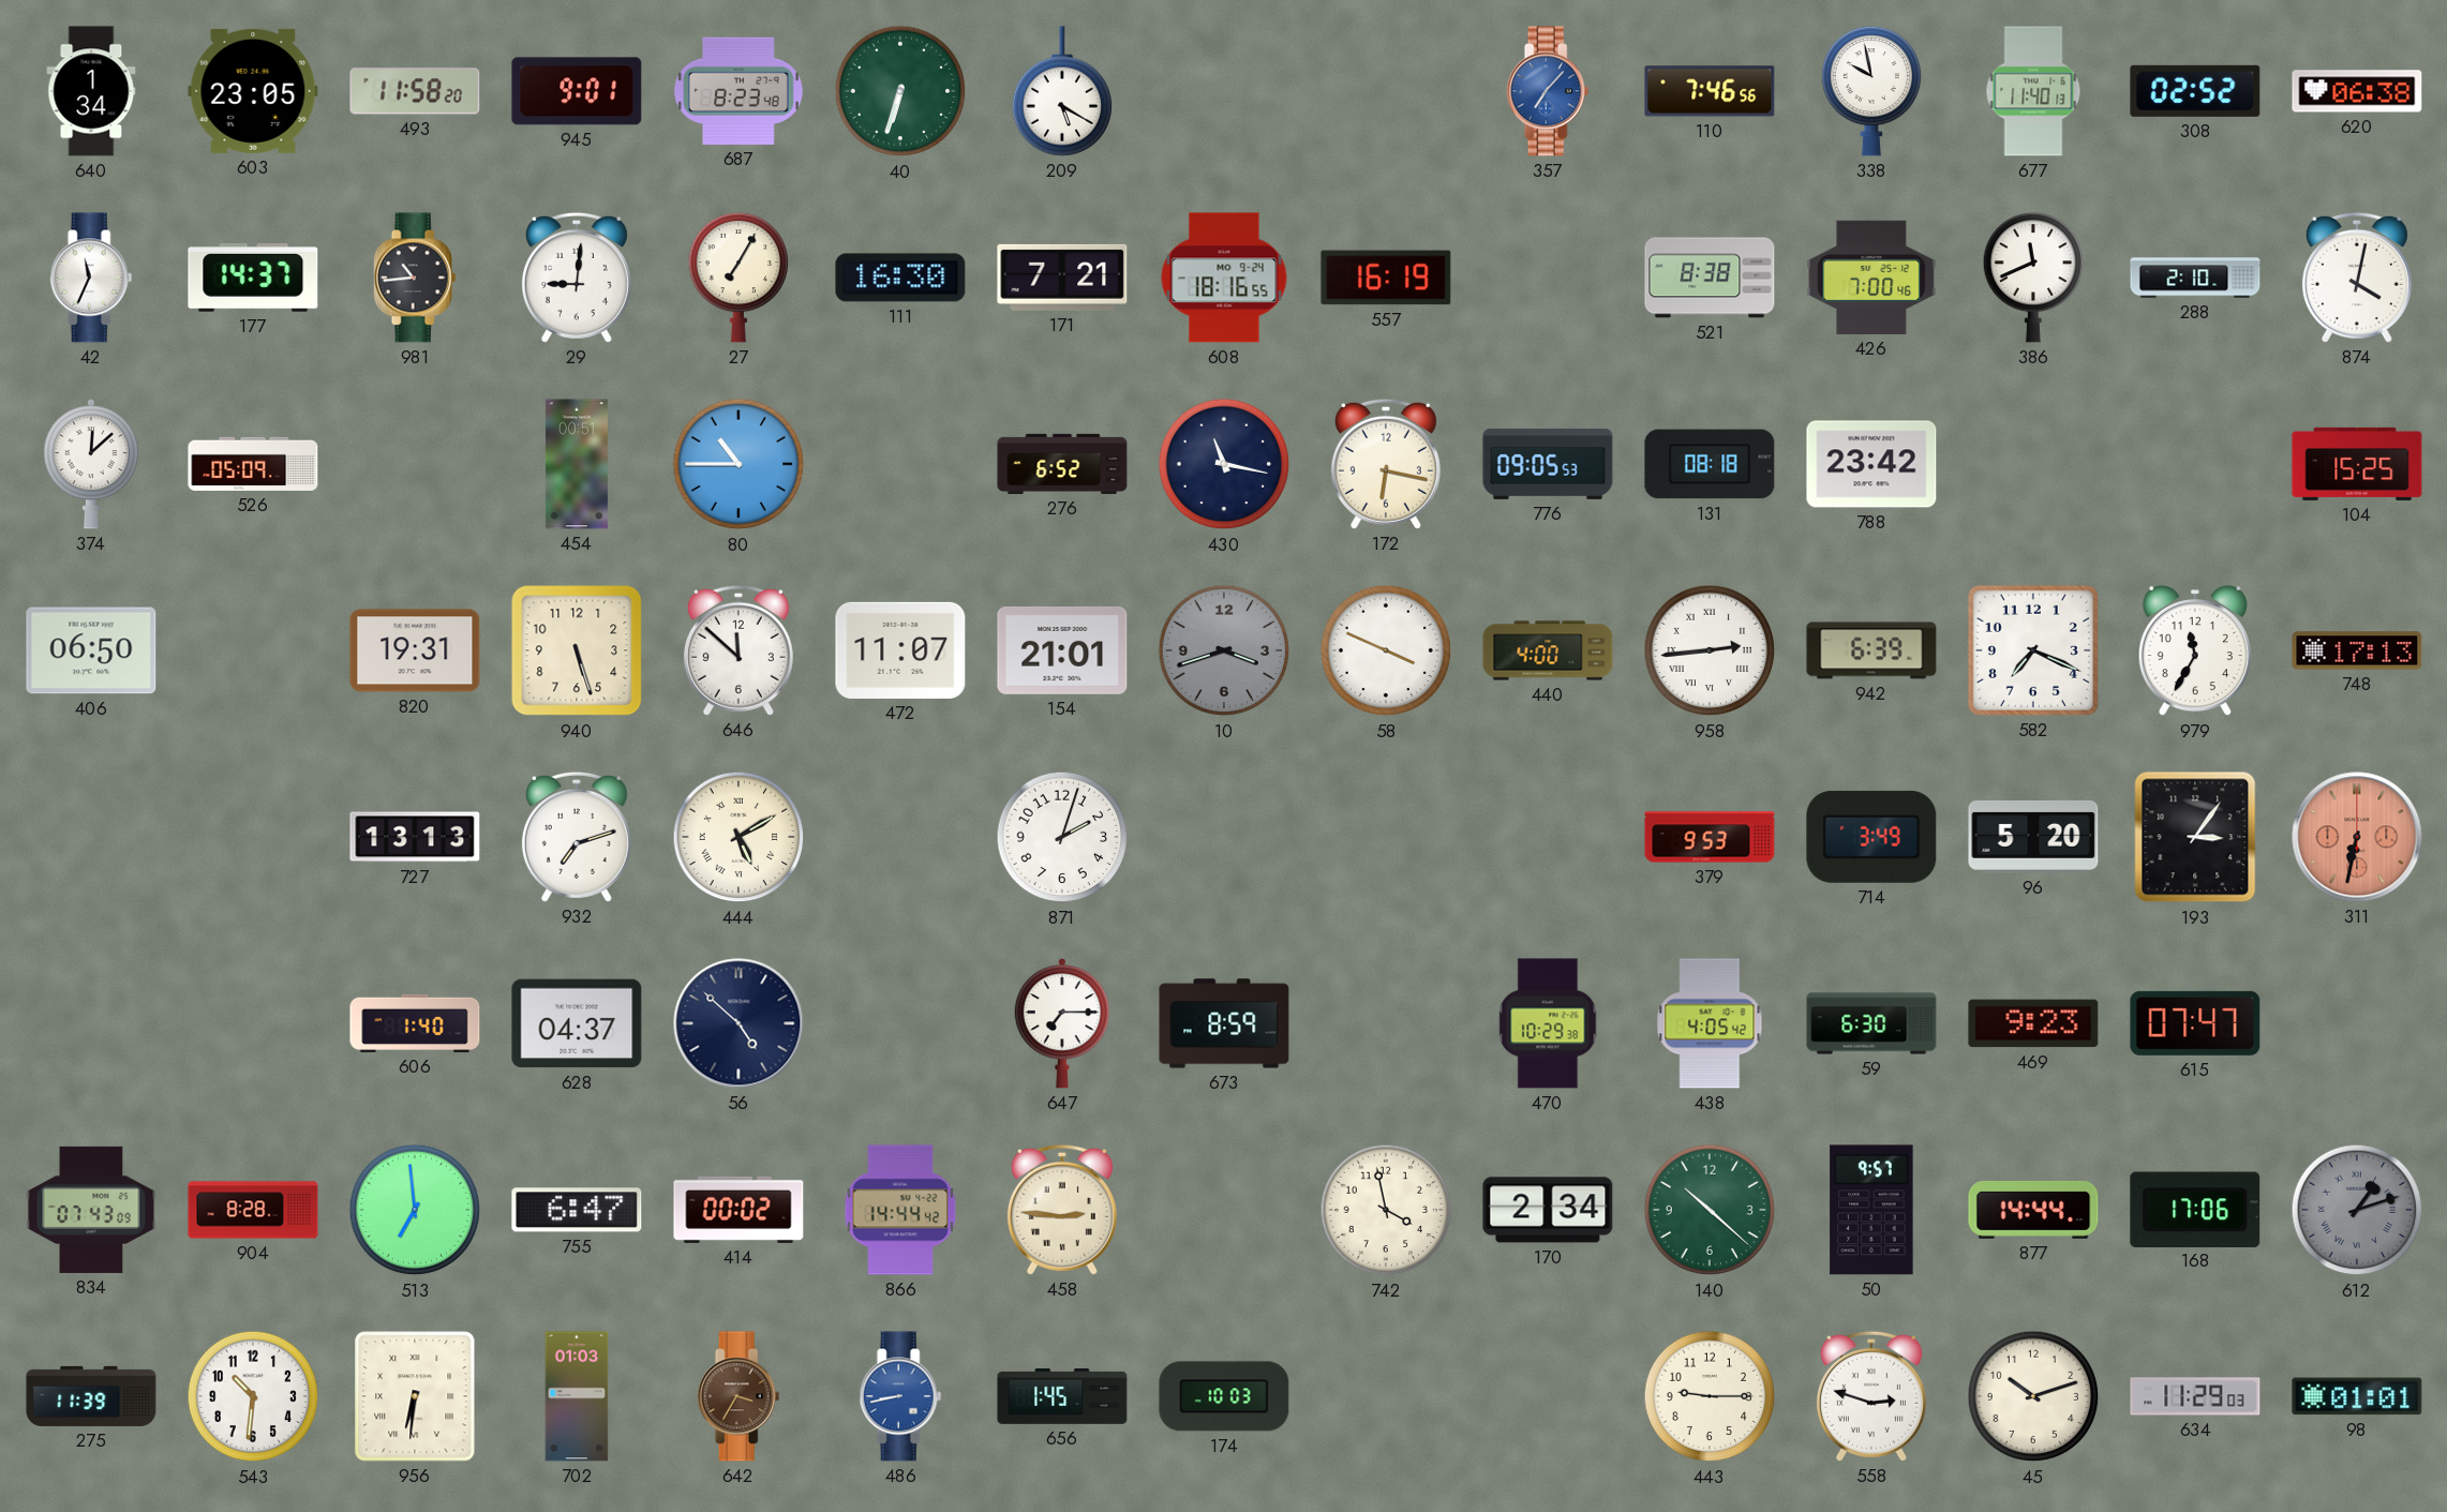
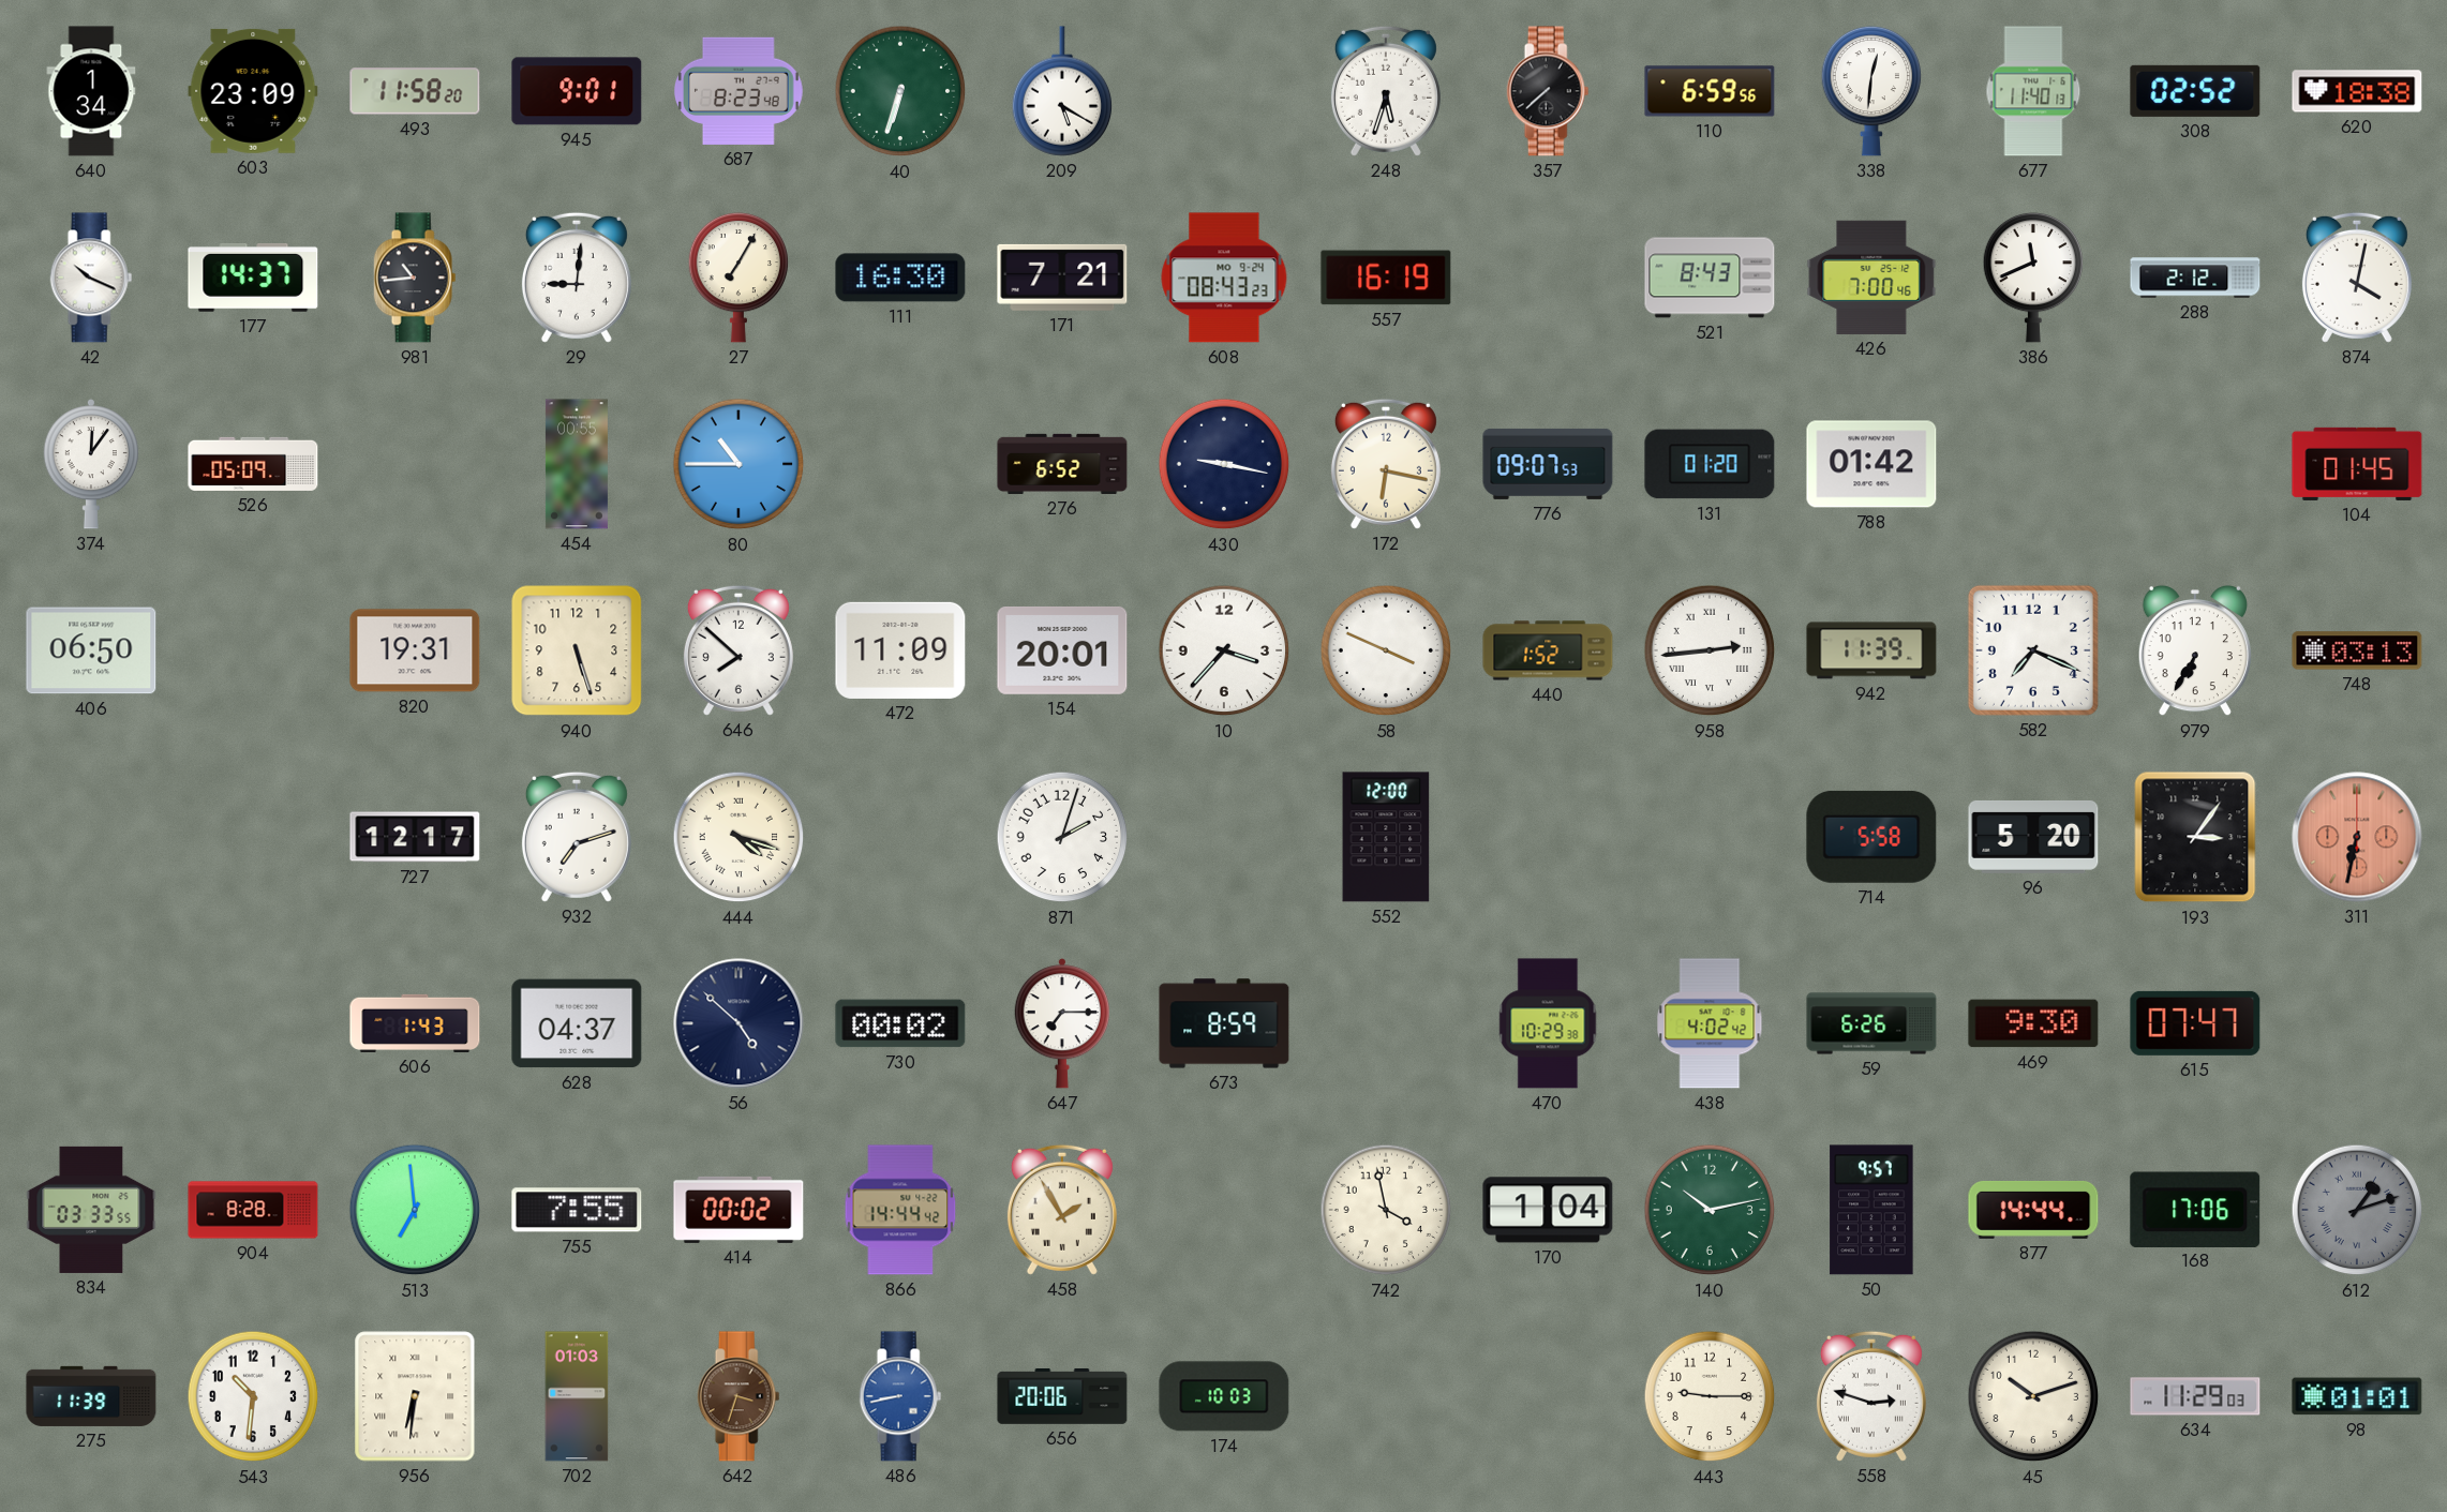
603: 23:05 -> 23:09 (253, 91)
248: none -> 5:33 (1386, 91)
357: 7:07 -> 7:38 (1548, 91)
357 dial: blue -> black (1548, 91)
110: 7:46 -> 6:59 (1710, 91)
338: 9:58 -> 12:31 (1871, 91)
620: 06:38 -> 18:38 (2357, 91)
42: 11:34 -> 10:19 (91, 278)
608: 18:16 -> 08:43 (1224, 278)
521: 8:38 -> 8:43 (1710, 278)
288: 2:10 -> 2:12 (2195, 278)
374: 12:08 -> 12:06 (90, 465)
454: 00:51 -> 00:55 (577, 464)
430: 11:17 -> 9:17 (1224, 464)
776: 09:05 -> 09:07 (1548, 464)
131: 08:18 -> 01:20 (1710, 464)
788: 23:42 -> 01:42 (1871, 464)
104: 15:25 -> 01:45 (2357, 464)
646: 11:52 -> 7:52 (738, 650)
472: 11:07 -> 11:09 (900, 650)
154: 21:01 -> 20:01 (1062, 650)
10: 3:42 -> 3:37 (1224, 650)
10 dial: grey -> white (1224, 650)
440: 4:00 -> 1:52 (1548, 650)
942: 6:39 -> 11:39 (1871, 650)
979: 11:35 -> 6:35 (2195, 650)
748: 17:13 -> 03:13 (2357, 650)
727: 13:13 -> 12:17 (415, 837)
444: 5:10 -> 4:18 (738, 837)
552: none -> 12:00 (1386, 837)
379: 9:53 -> none (1710, 837)
714: 3:49 -> 5:58 (1871, 837)
606: 1:40 -> 1:43 (415, 1023)
730: none -> 00:02 (900, 1023)
438: 4:05 -> 4:02 (1710, 1023)
59: 6:30 -> 6:26 (1871, 1023)
469: 9:23 -> 9:30 (2033, 1023)
834: 07:43 -> 03:33 (91, 1210)
755: 6:47 -> 7:55 (577, 1210)
458: 2:46 -> 1:55 (1062, 1210)
170: 2:34 -> 1:04 (1548, 1210)
140: 10:22 -> 10:13 (1710, 1210)
642: 3:35 -> 3:33 (738, 1396)
656: 1:45 -> 20:06 (1062, 1397)
